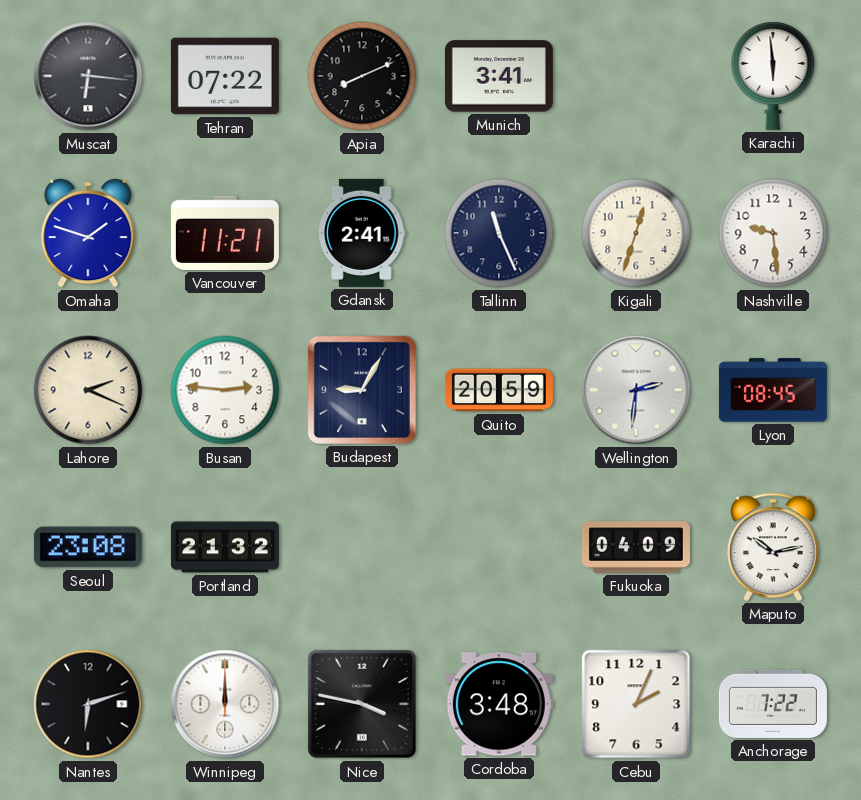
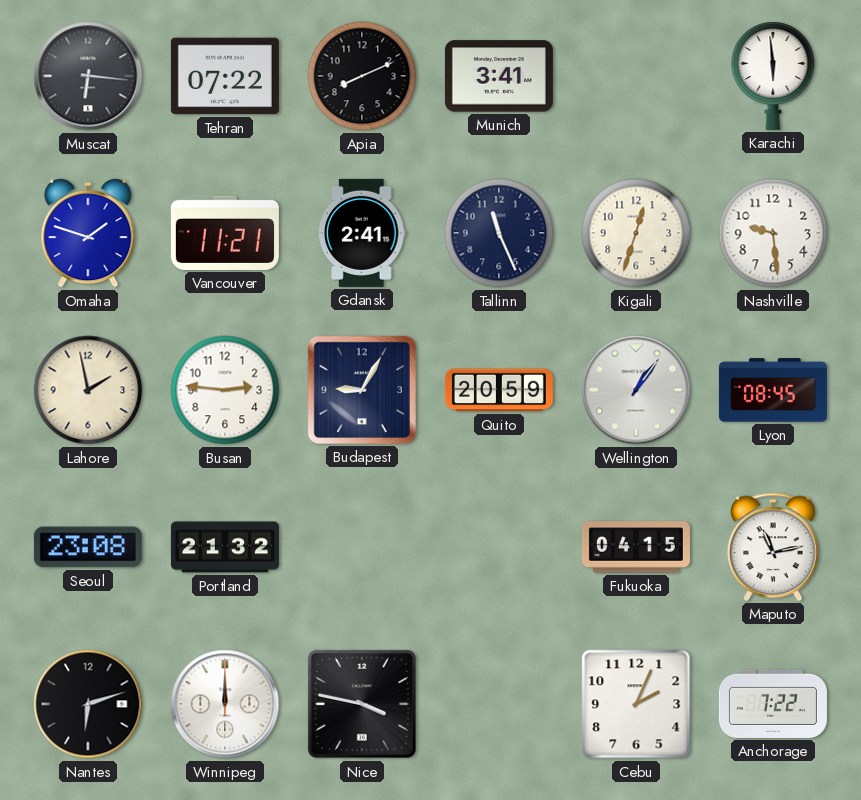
Lahore: 2:19 -> 1:58 (88, 390)
Wellington: 2:31 -> 1:06 (636, 390)
Fukuoka: 04:09 -> 04:15 (636, 547)
Maputo: 10:13 -> 11:13 (773, 547)
Cordoba: 3:48 -> none (499, 704)
